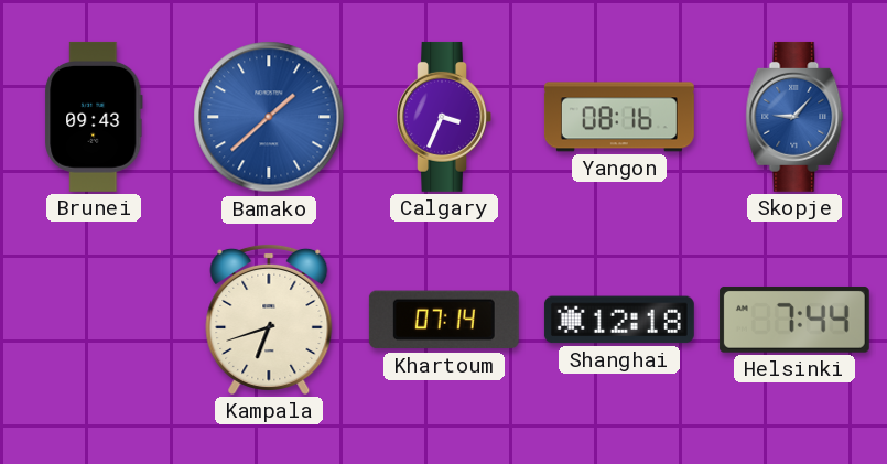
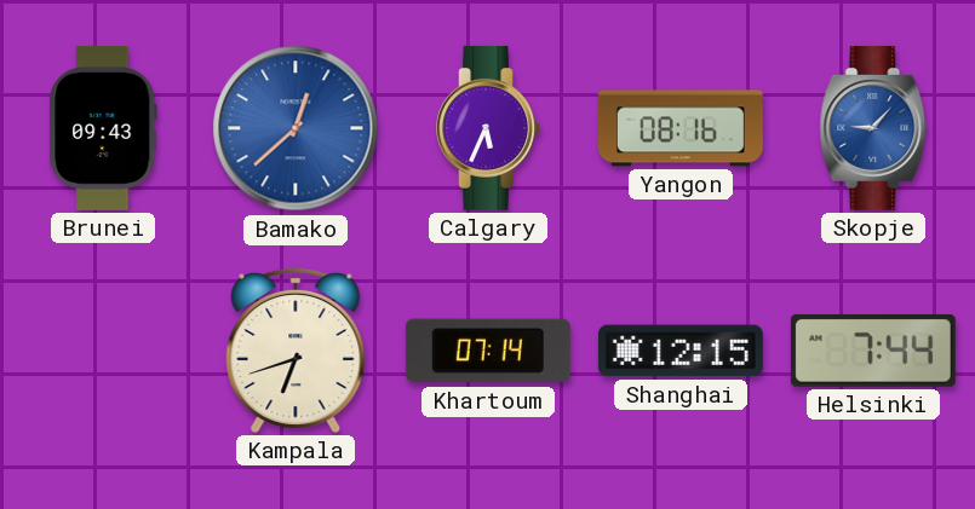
Bamako: 1:38 -> 12:38 (296, 128)
Calgary: 3:34 -> 5:34 (488, 128)
Shanghai: 12:18 -> 12:15 (681, 351)
